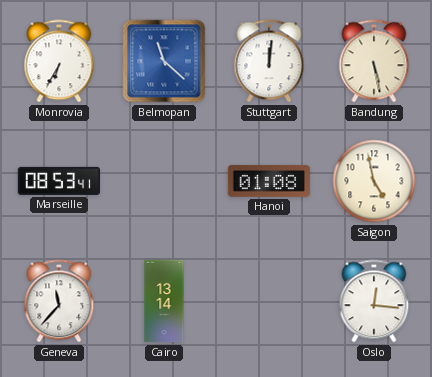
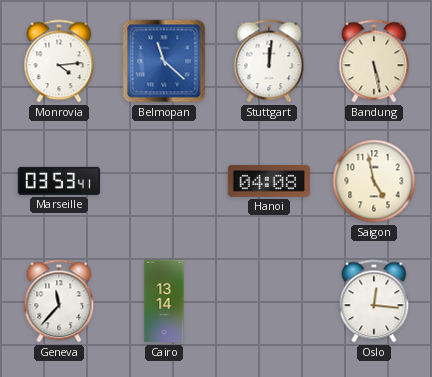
Monrovia: 6:35 -> 4:14 (59, 61)
Marseille: 08:53 -> 03:53 (58, 181)
Hanoi: 01:08 -> 04:08 (269, 181)
